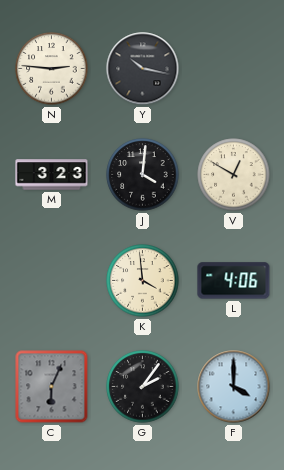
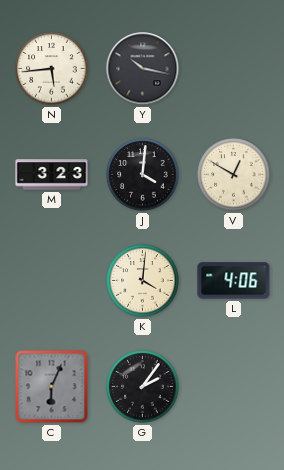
N: 2:46 -> 5:44 (52, 69)
K: 3:59 -> 4:01 (143, 281)
F: 4:00 -> none (234, 387)
